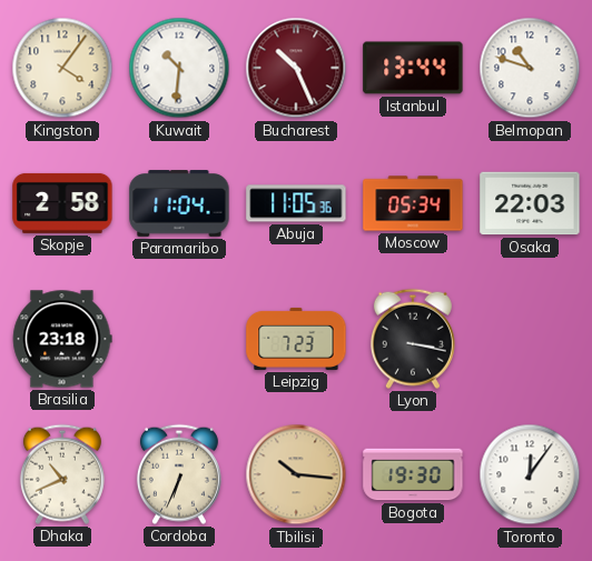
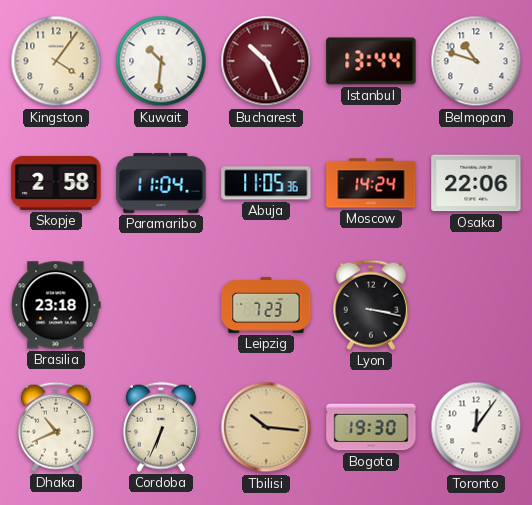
Moscow: 05:34 -> 14:24 (371, 183)
Osaka: 22:03 -> 22:06 (476, 183)
